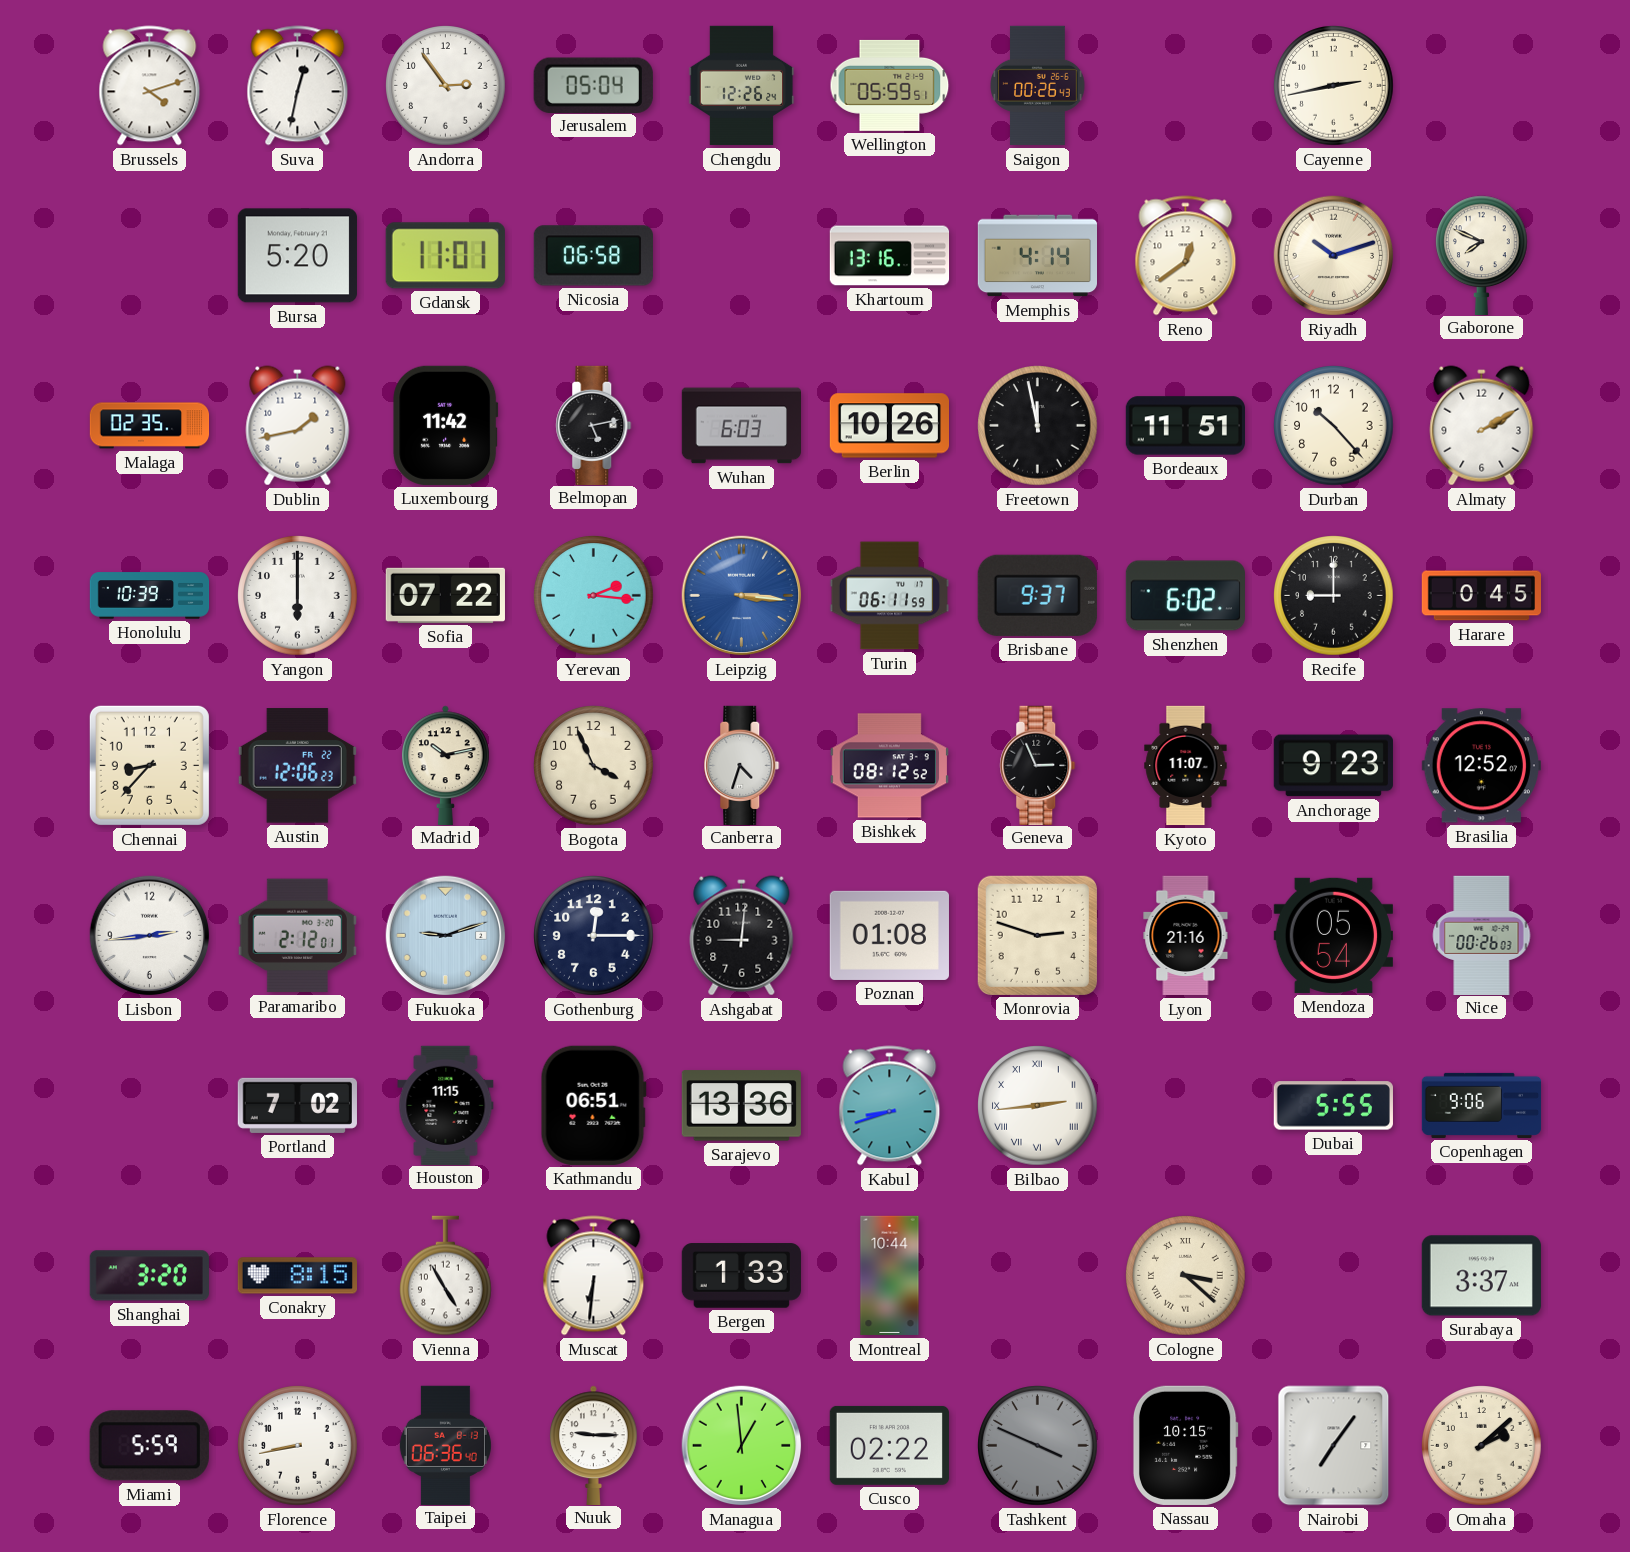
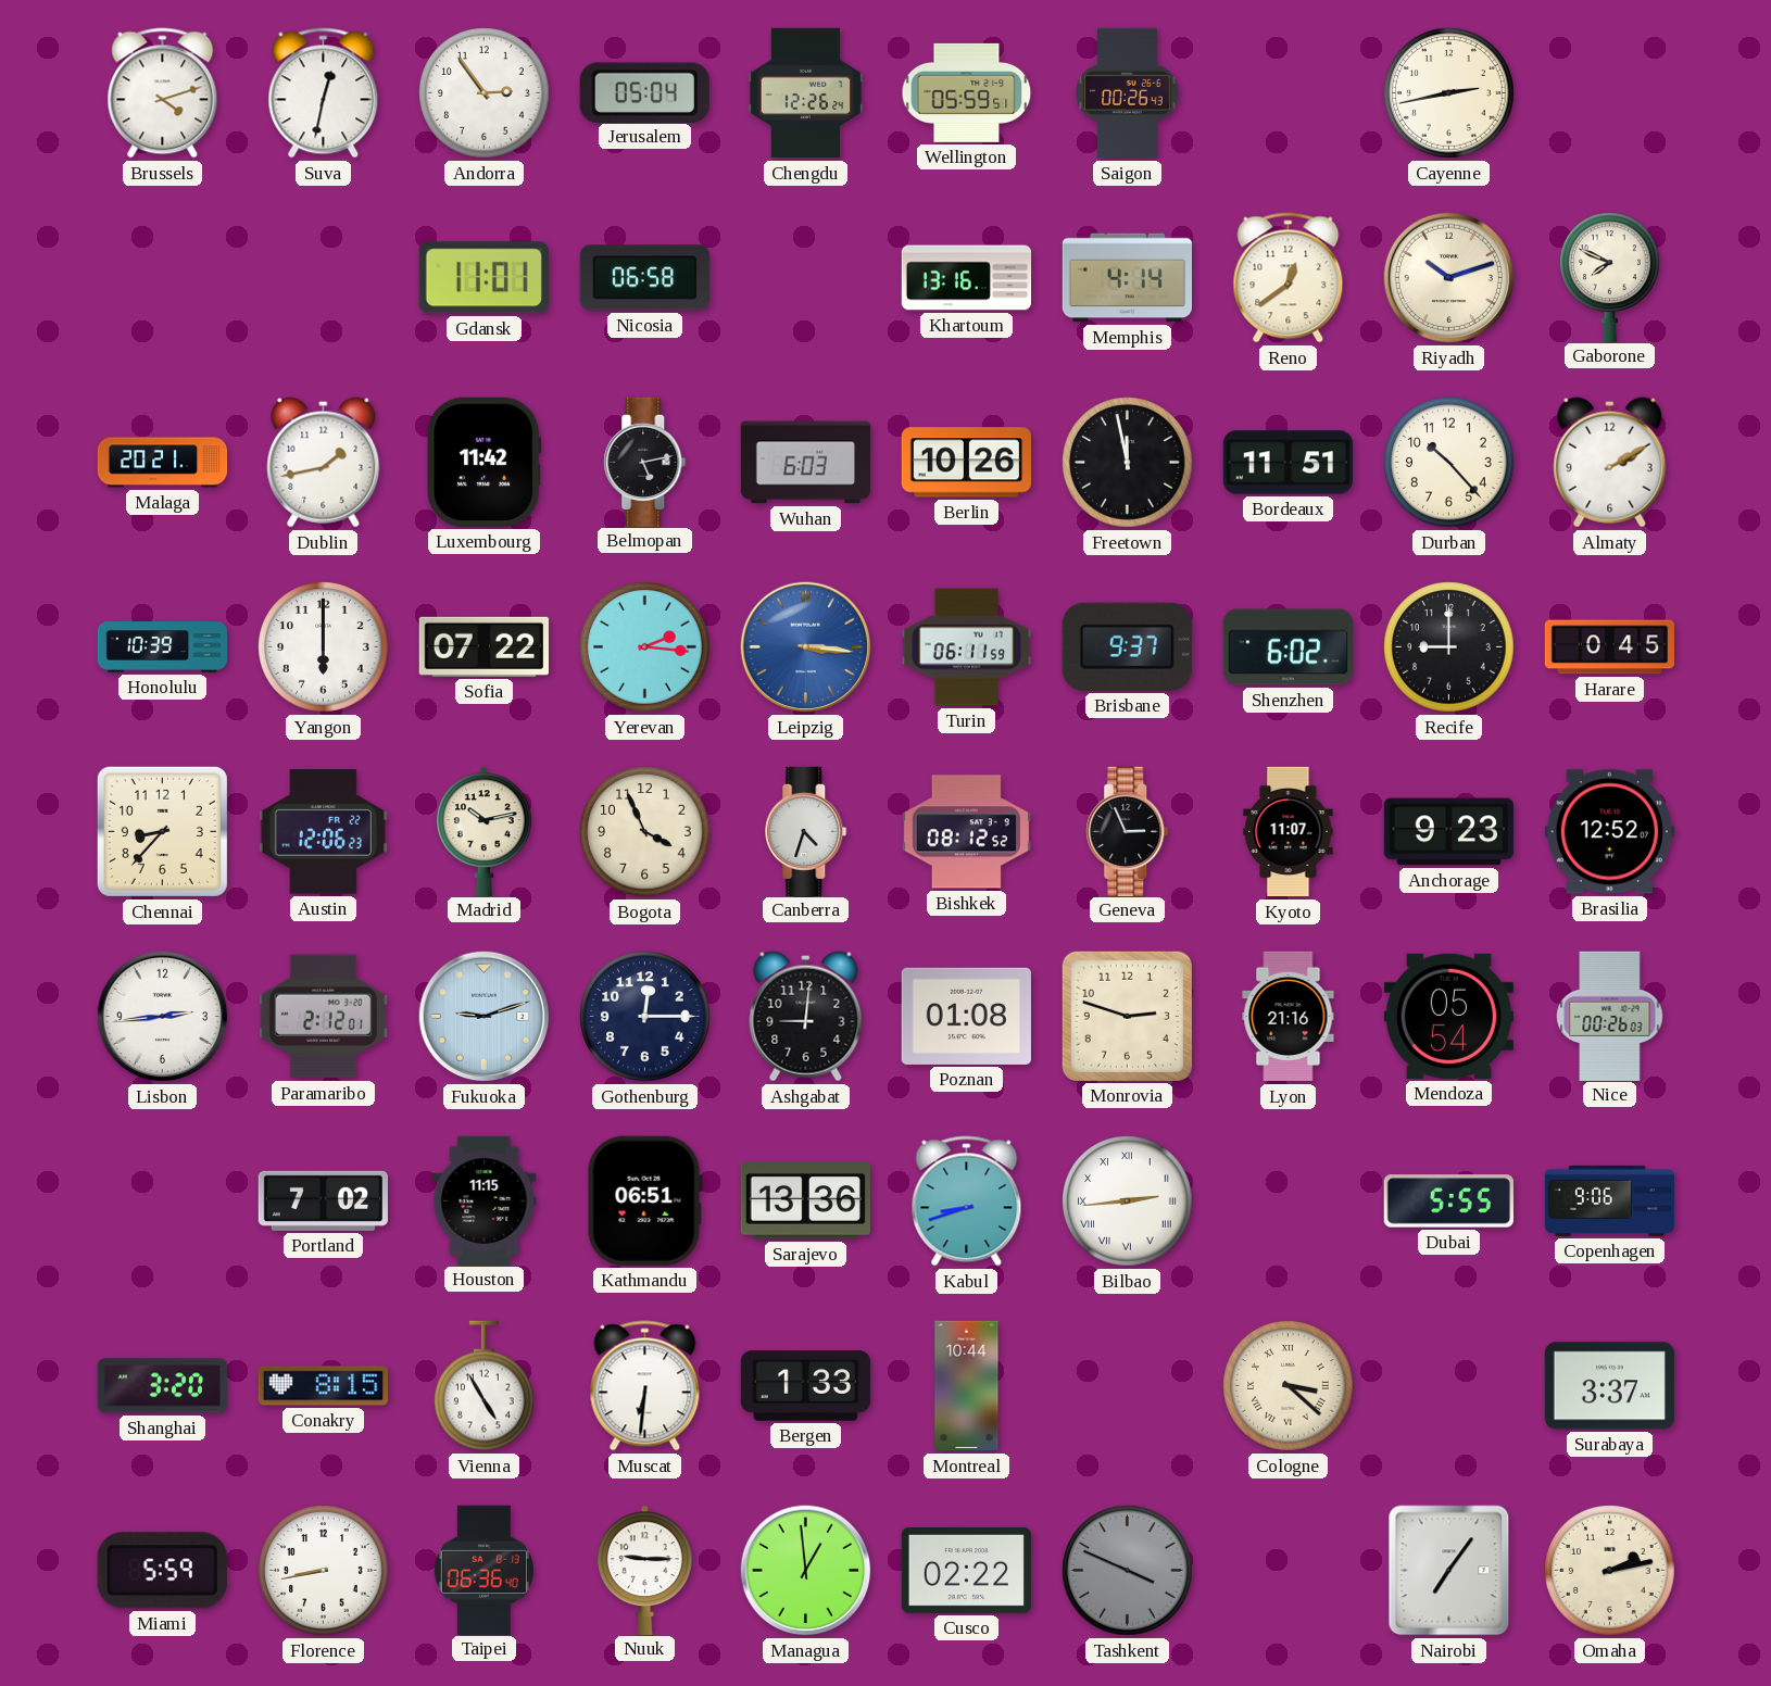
Bursa: 5:20 -> none (297, 256)
Malaga: 02:35 -> 20:21 (163, 463)
Nassau: 10:15 -> none (1185, 1445)
Omaha: 2:08 -> 2:13 (1610, 1571)
